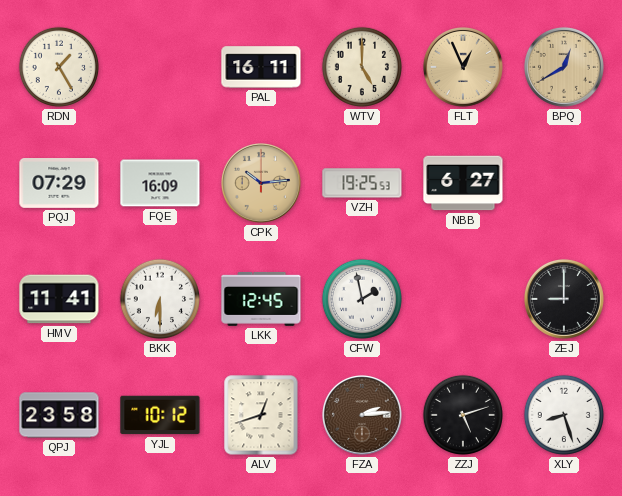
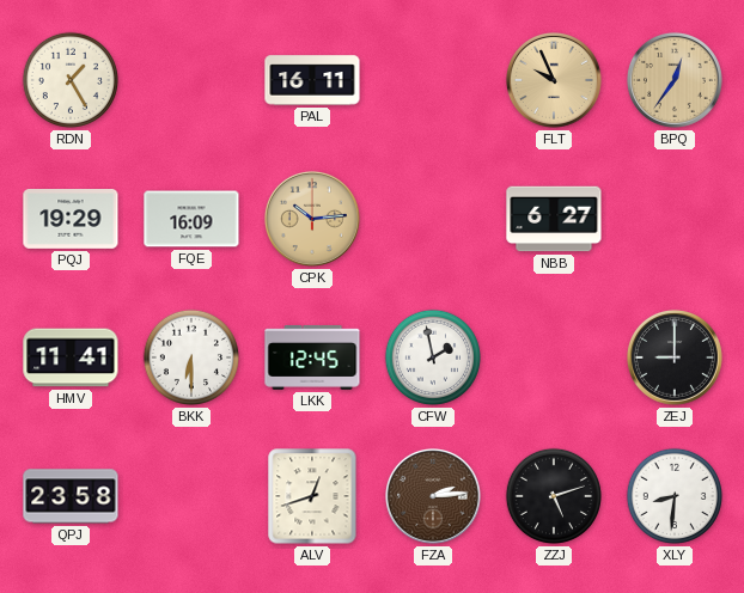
WTV: 5:00 -> none (362, 67)
FLT: 12:56 -> 9:56 (554, 80)
BPQ: 12:40 -> 12:36 (675, 80)
PQJ: 07:29 -> 19:29 (71, 220)
VZH: 19:25 -> none (362, 183)
YJL: 10:12 -> none (160, 415)
XLY: 8:27 -> 8:31 (675, 496)
